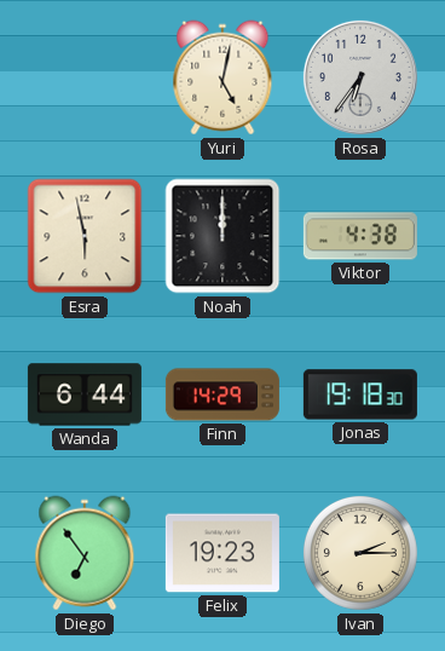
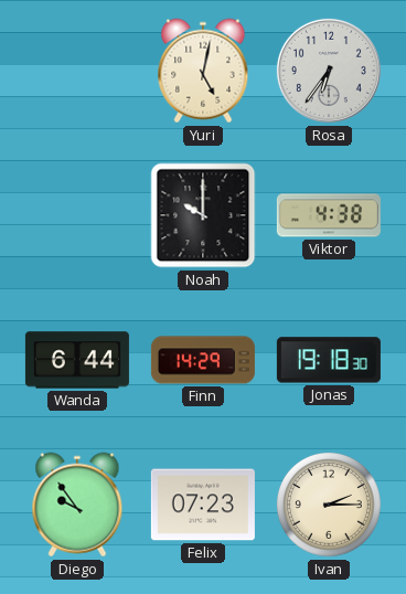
Esra: 5:58 -> none (85, 236)
Noah: 12:00 -> 10:00 (203, 215)
Diego: 6:54 -> 9:54 (77, 505)
Felix: 19:23 -> 07:23 (203, 505)
